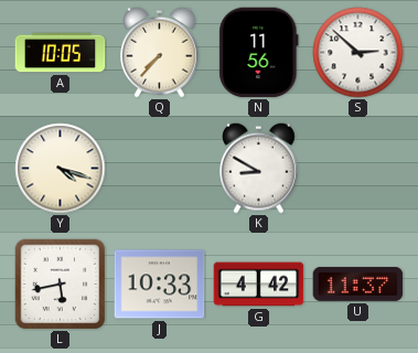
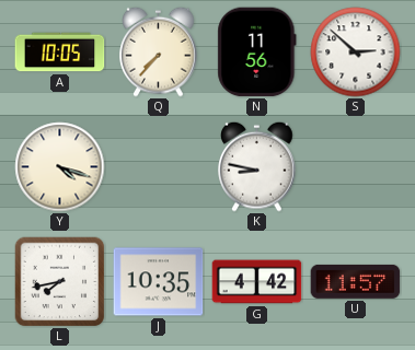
K: 8:50 -> 8:47 (257, 166)
L: 5:43 -> 7:43 (59, 281)
J: 10:33 -> 10:35 (159, 282)
U: 11:37 -> 11:57 (356, 281)
